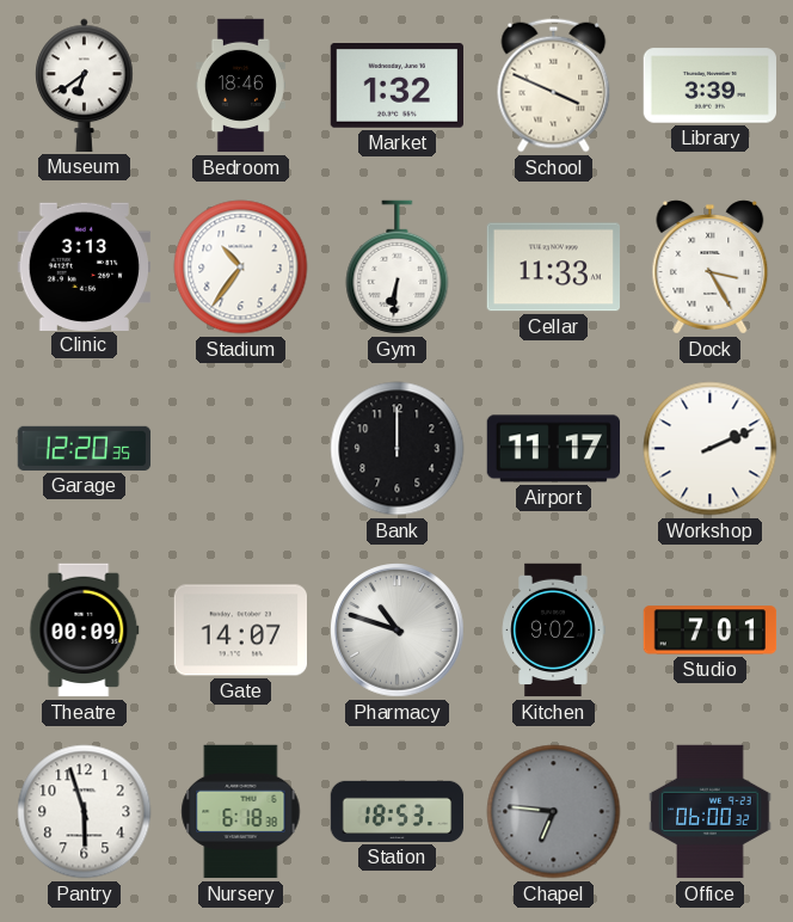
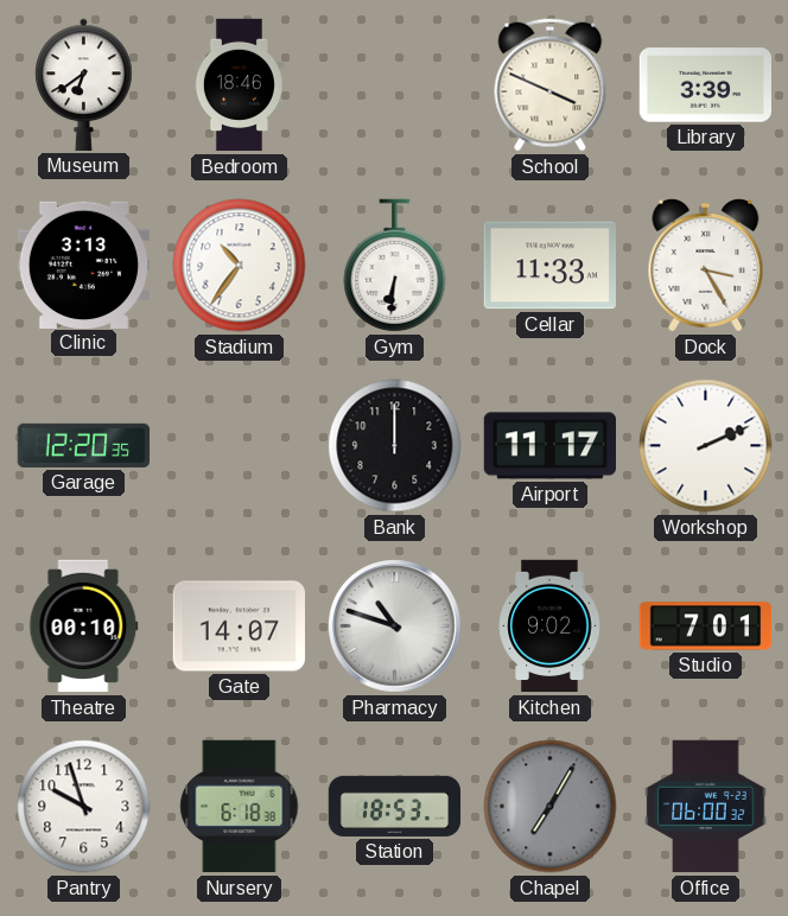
Market: 1:32 -> none (396, 86)
Theatre: 00:09 -> 00:10 (84, 626)
Pantry: 5:57 -> 9:57 (84, 807)
Chapel: 6:46 -> 7:05 (551, 807)
